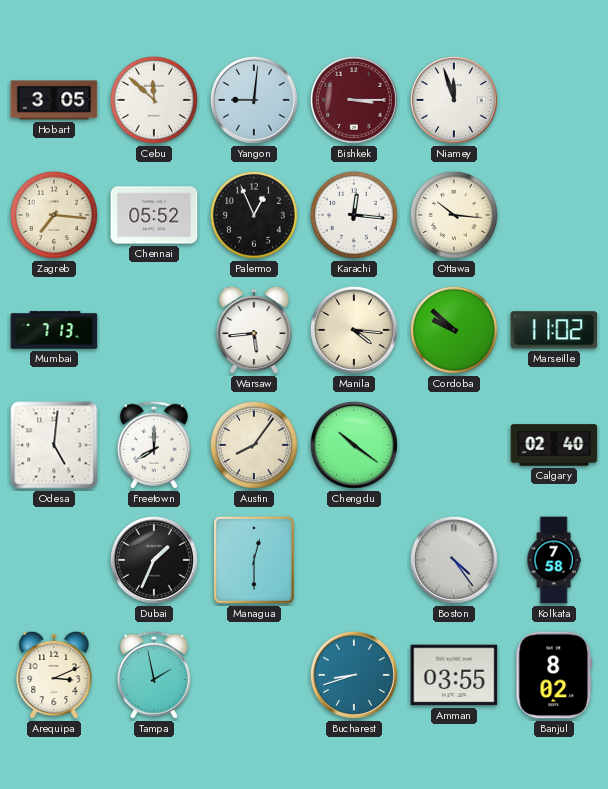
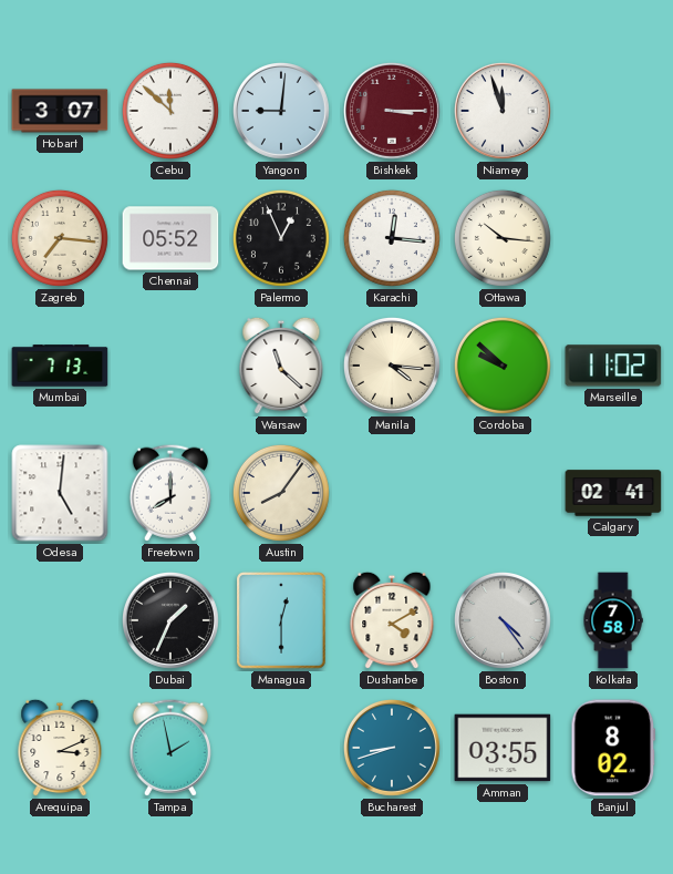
Hobart: 3:05 -> 3:07 (60, 111)
Warsaw: 5:44 -> 11:22 (281, 366)
Chengdu: 10:21 -> none (354, 445)
Calgary: 02:40 -> 02:41 (613, 493)
Dushanbe: none -> 4:10 (392, 620)
